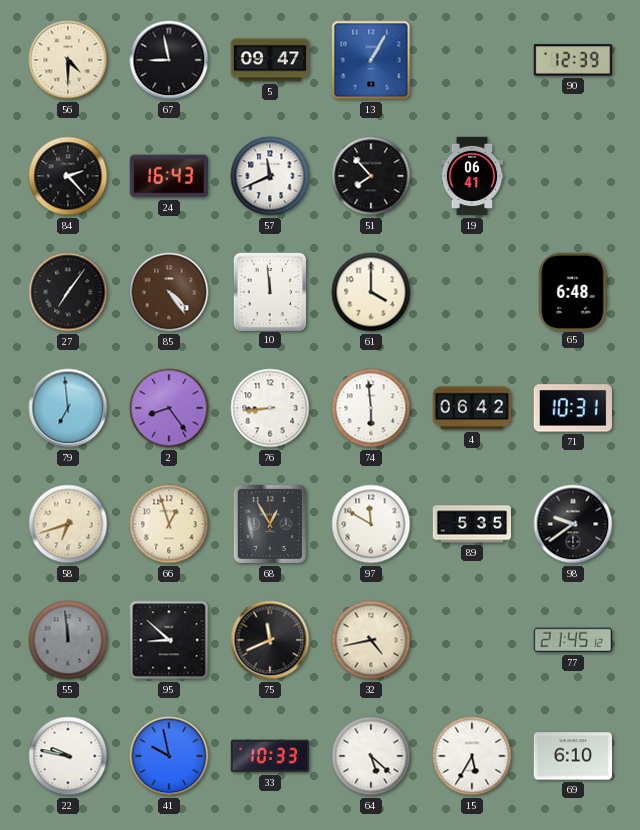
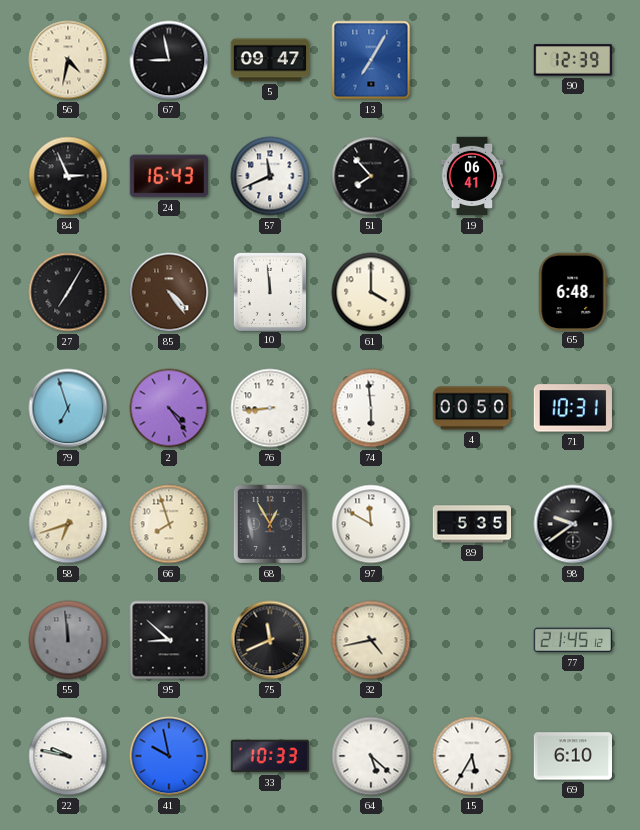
56: 4:30 -> 4:32 (68, 60)
13: 1:05 -> 7:05 (371, 60)
84: 2:23 -> 2:56 (68, 176)
27: 7:06 -> 7:05 (68, 292)
79: 6:59 -> 6:57 (68, 408)
2: 8:24 -> 4:24 (169, 408)
4: 06:42 -> 00:50 (471, 408)
66: 12:57 -> 7:57 (169, 524)
